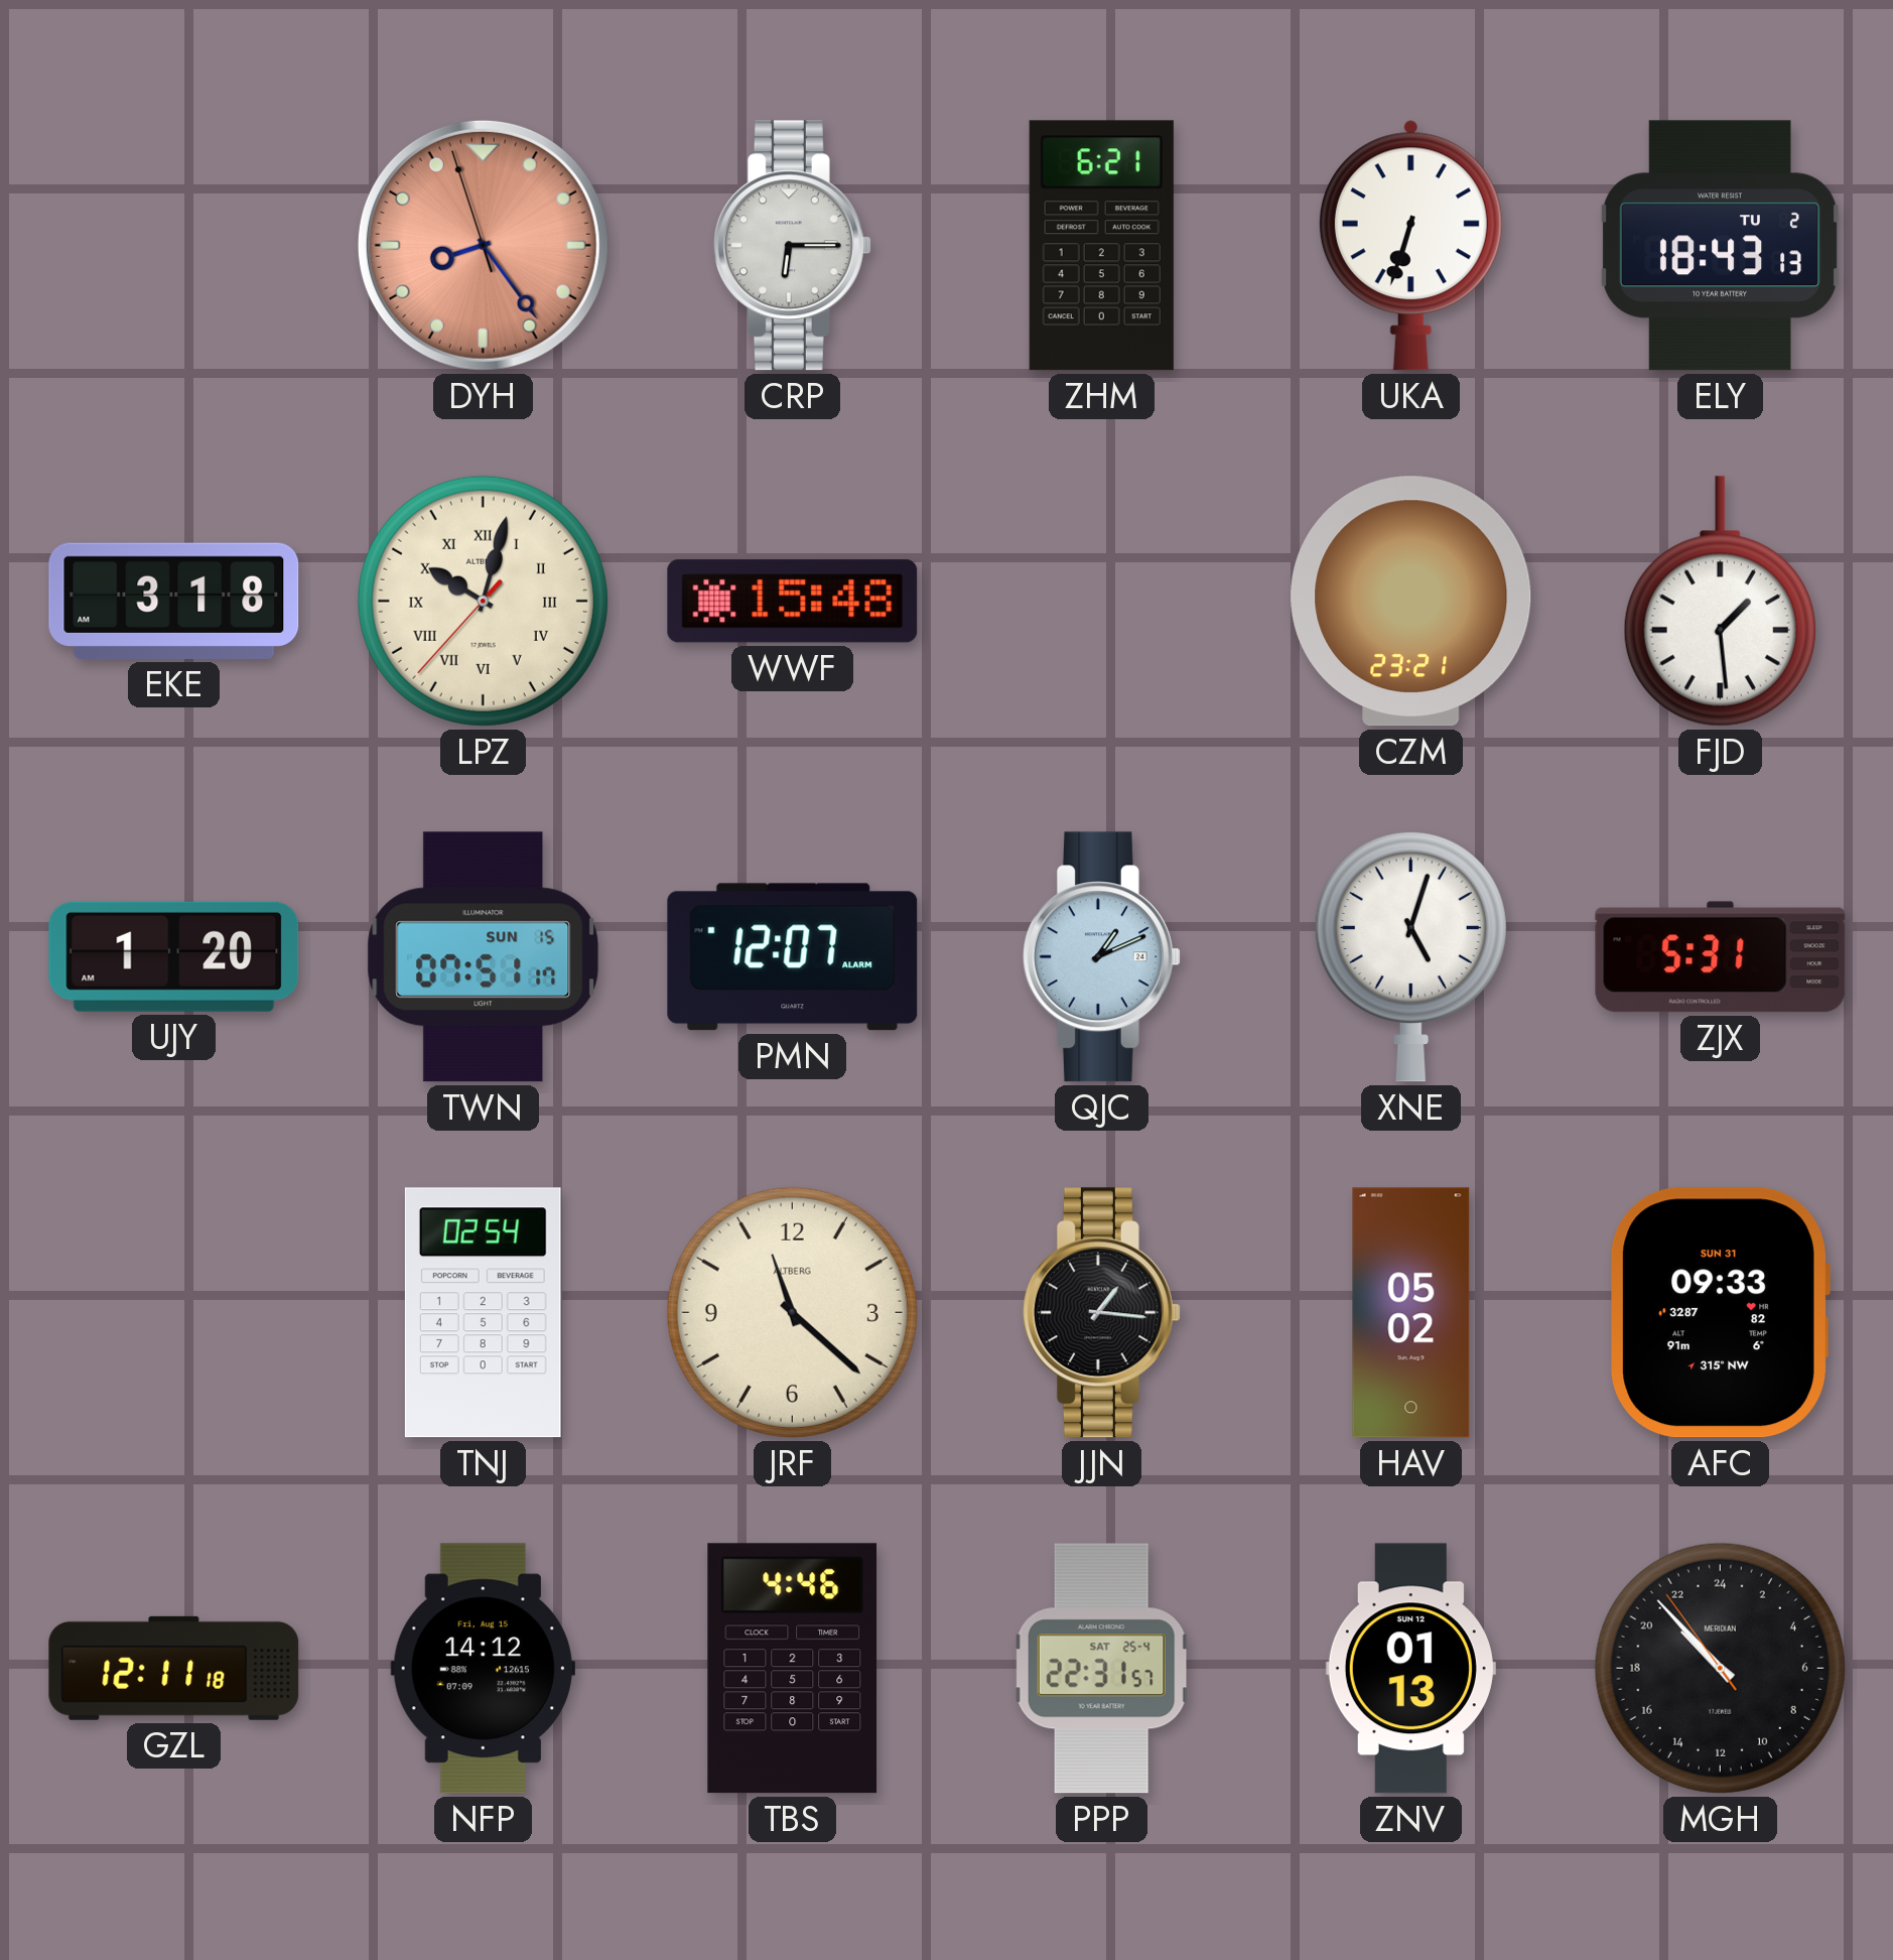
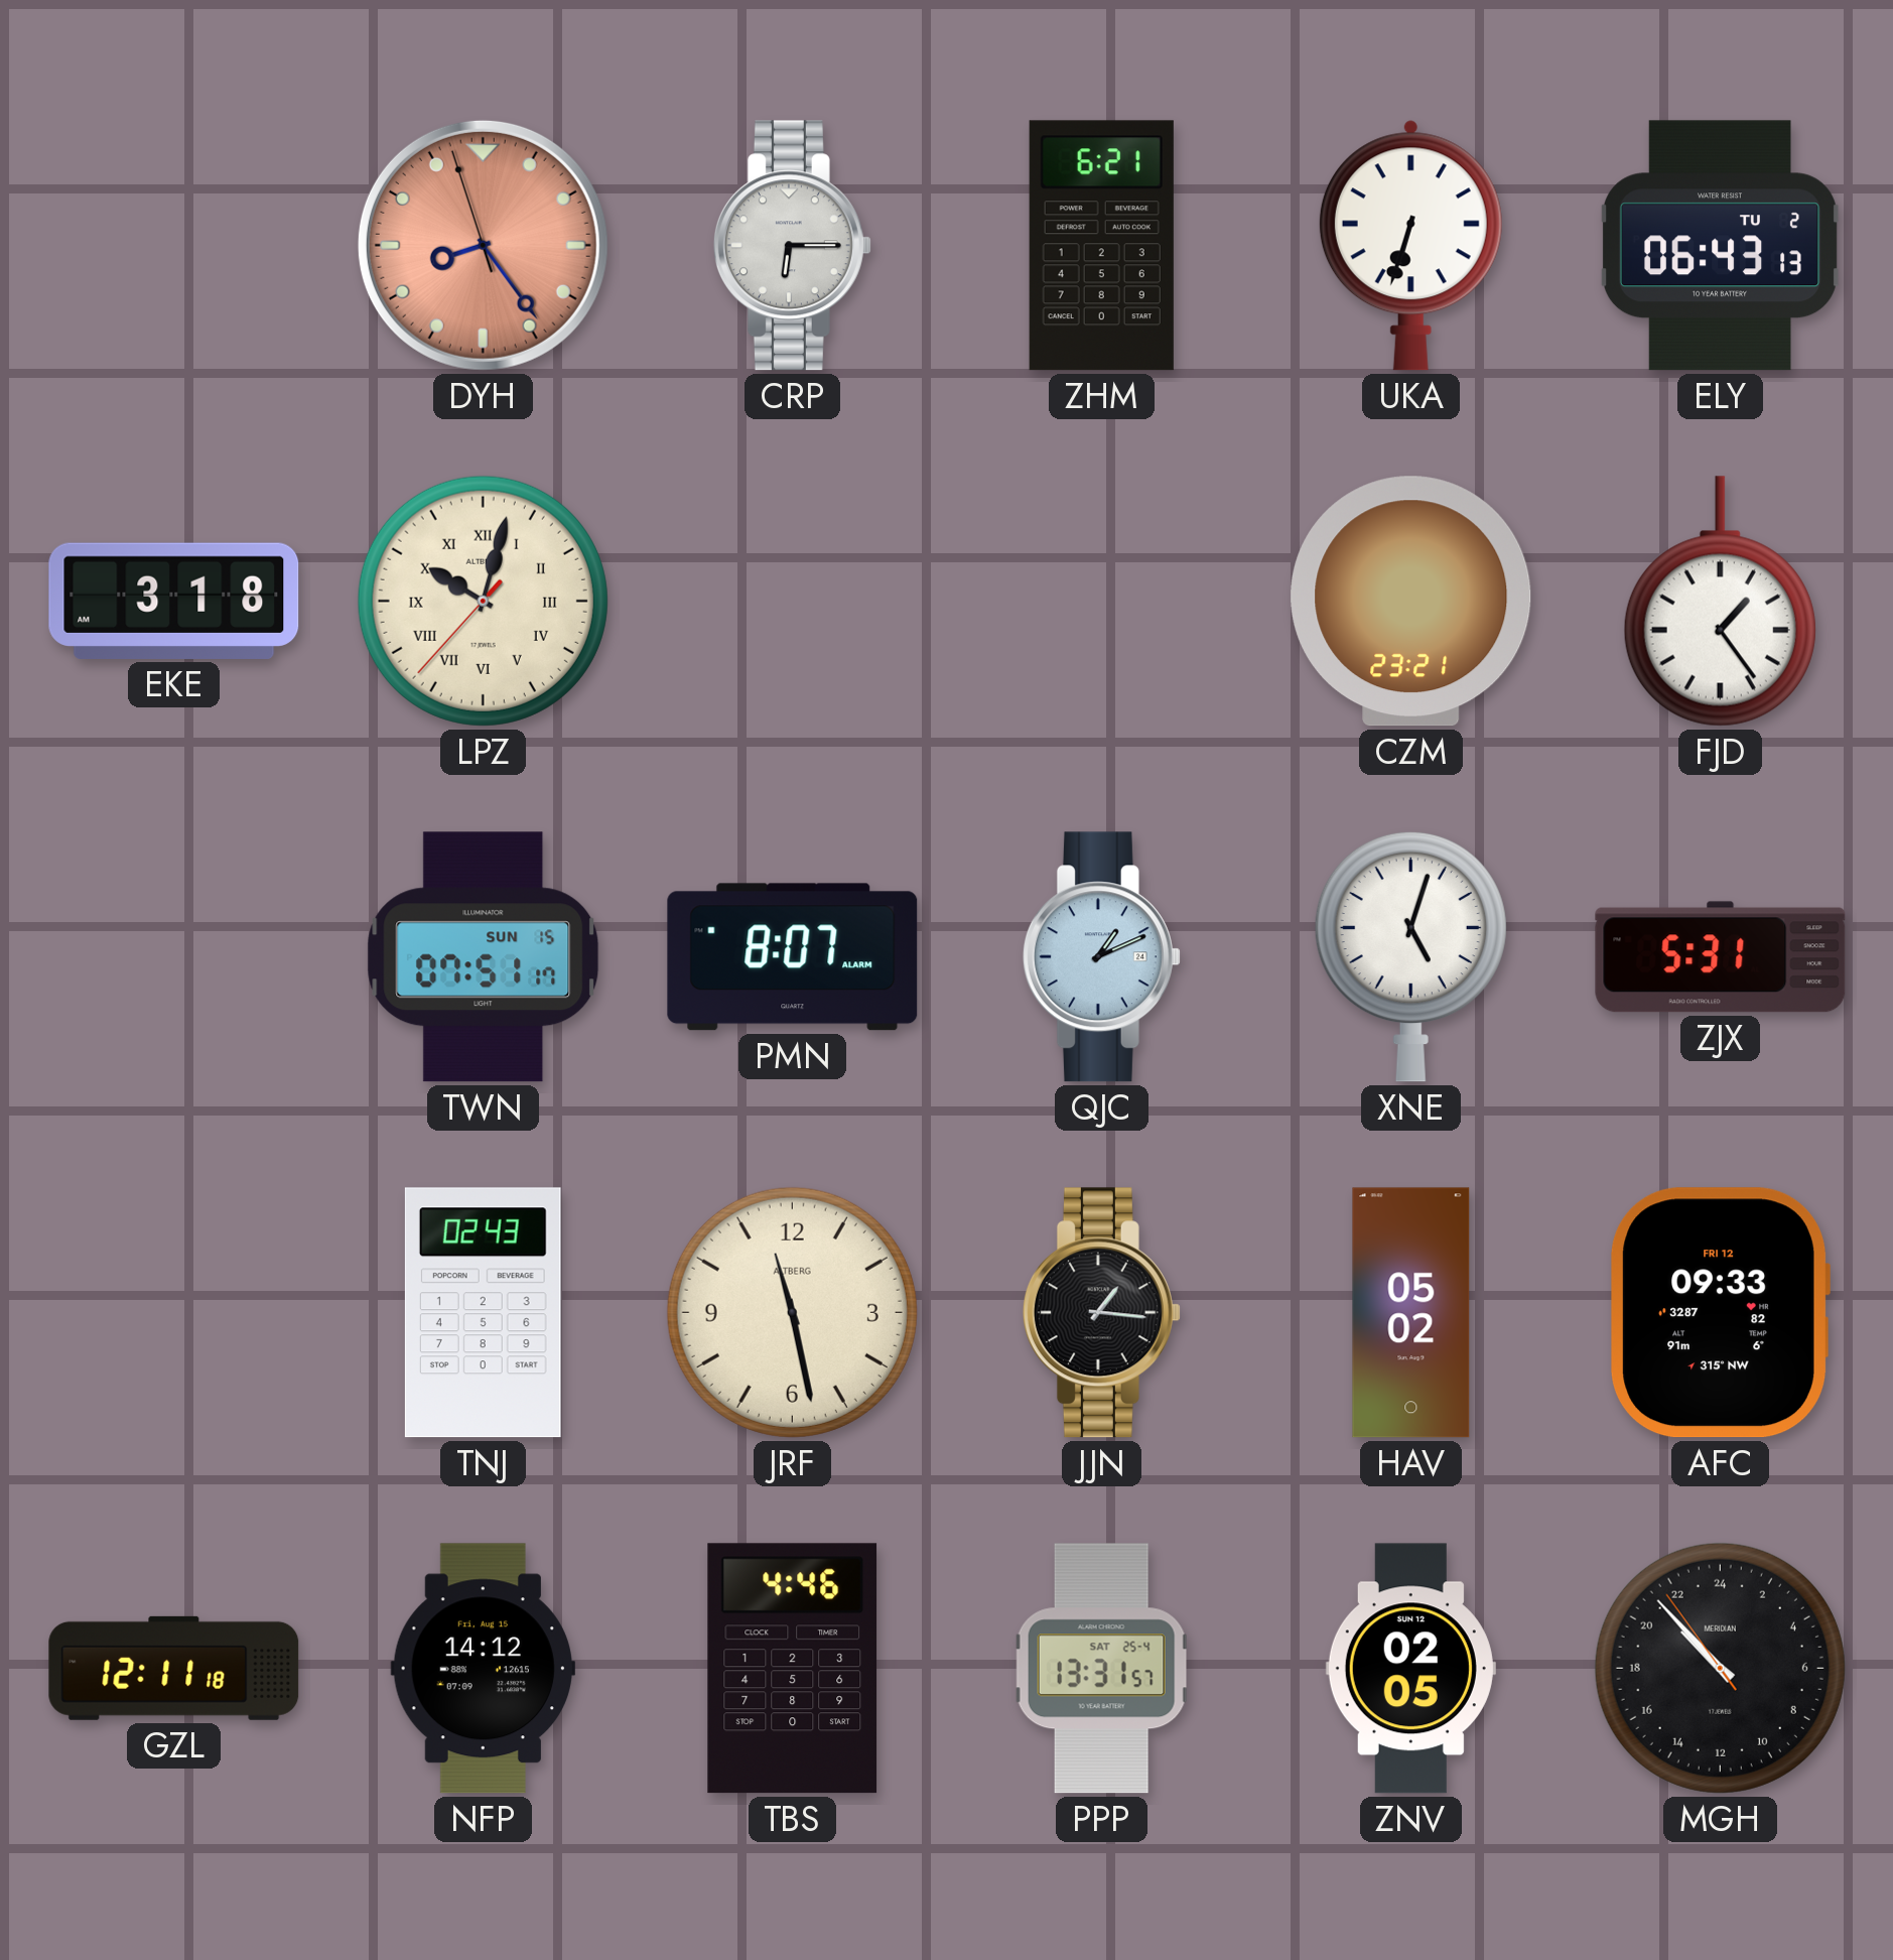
ELY: 18:43 -> 06:43 (1720, 246)
WWF: 15:48 -> none (793, 602)
FJD: 1:29 -> 1:24 (1720, 602)
UJY: 1:20 -> none (174, 956)
PMN: 12:07 -> 8:07 (793, 957)
TNJ: 02:54 -> 02:43 (483, 1313)
JRF: 11:22 -> 11:28 (792, 1312)
AFC date: SUN 31 -> FRI 12 (1720, 1313)
PPP: 22:31 -> 13:31 (1102, 1669)
ZNV: 01:13 -> 02:05 (1410, 1669)
